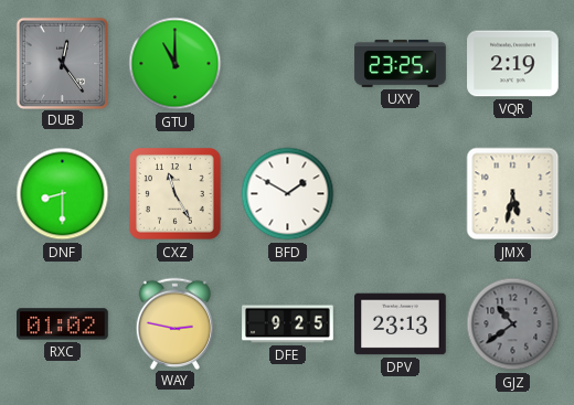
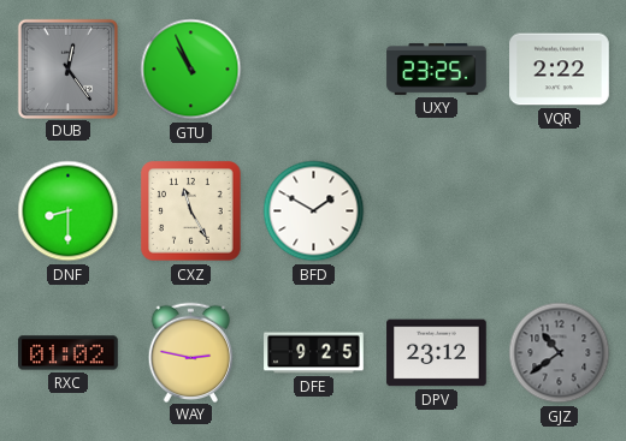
GTU: 11:00 -> 10:56 (191, 70)
VQR: 2:19 -> 2:22 (560, 70)
JMX: 5:32 -> none (513, 194)
DPV: 23:13 -> 23:12 (437, 353)
